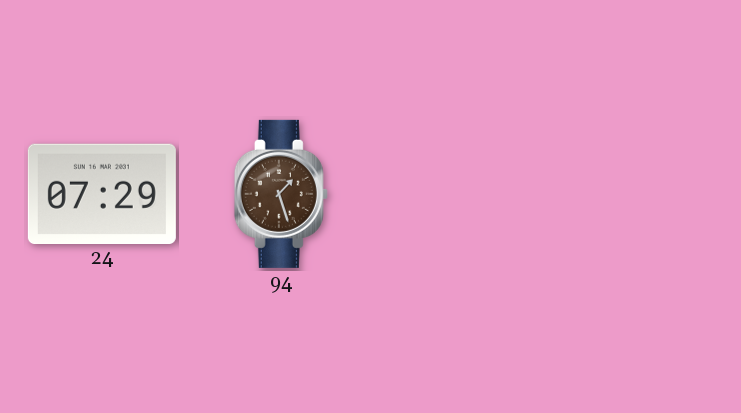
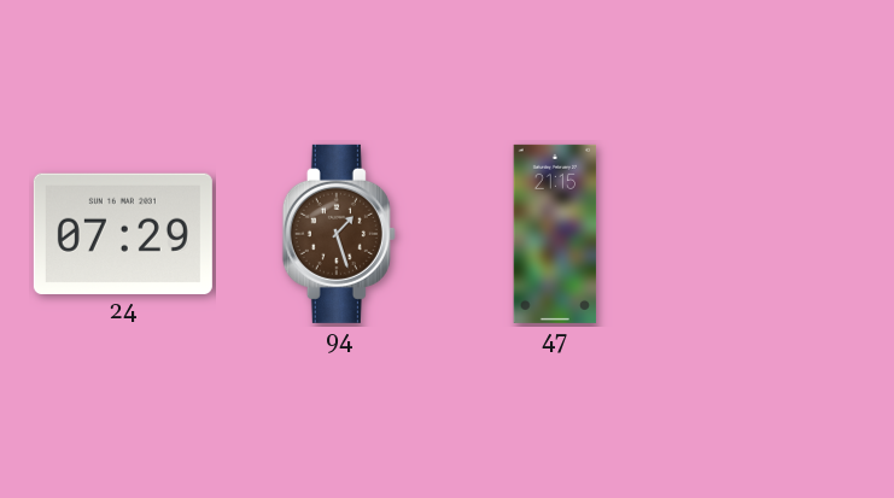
47: none -> 21:15 (555, 234)
